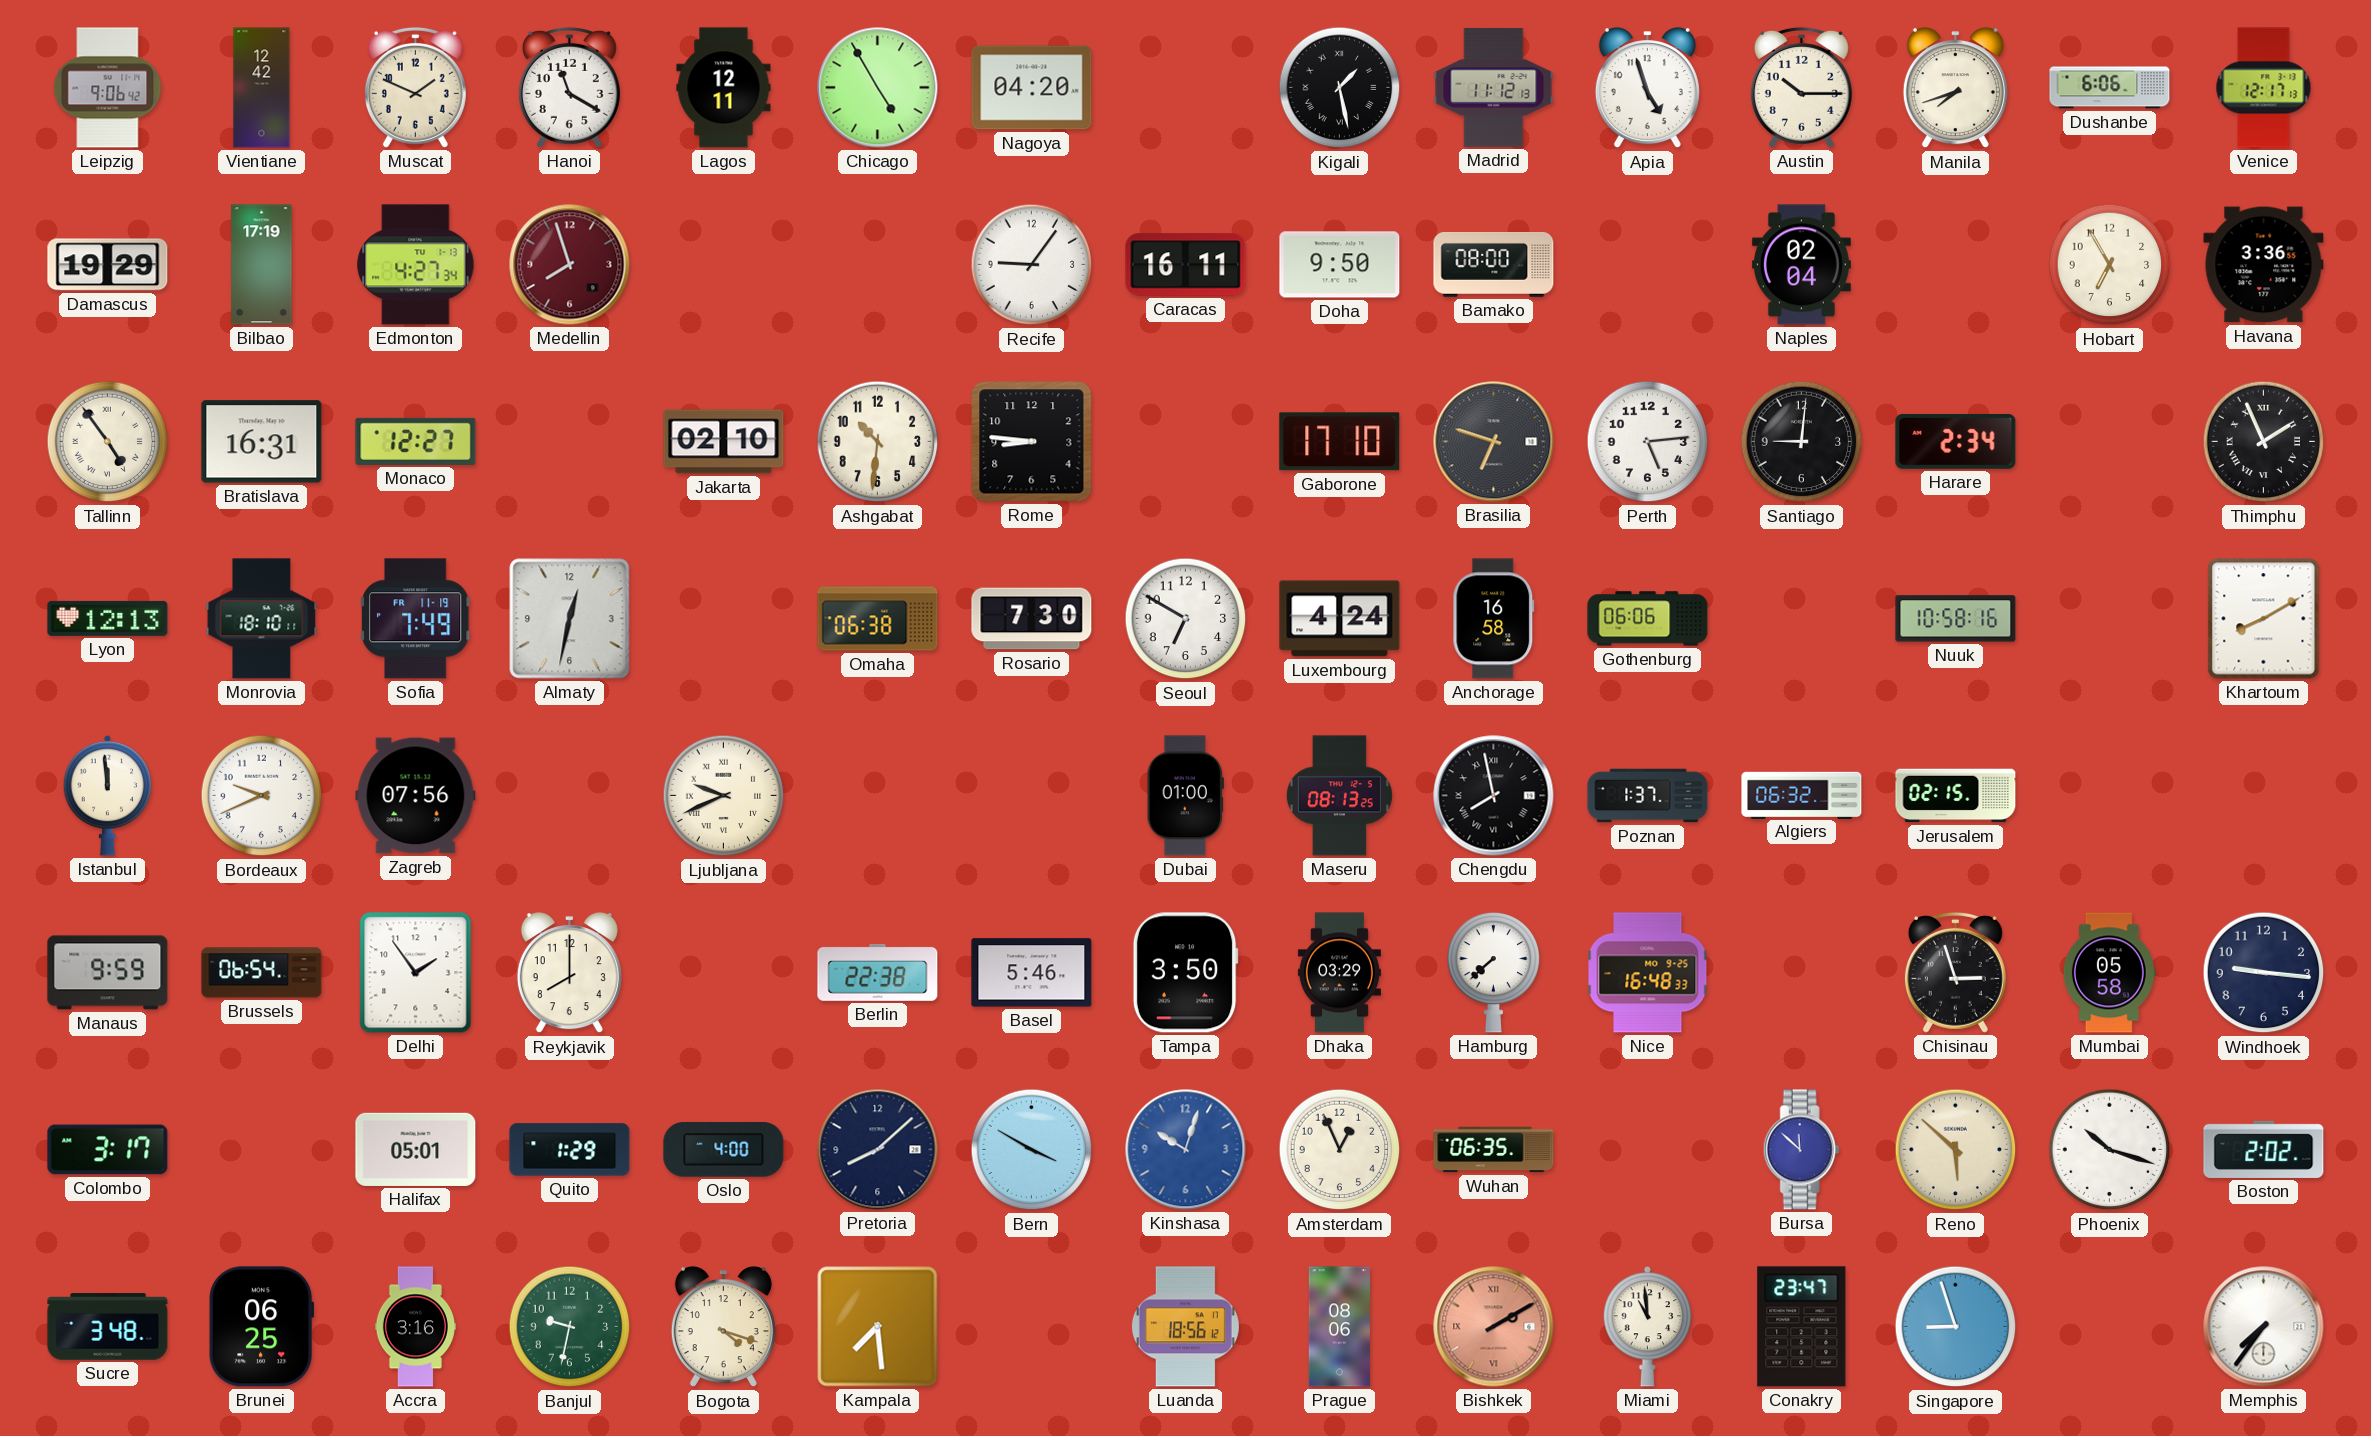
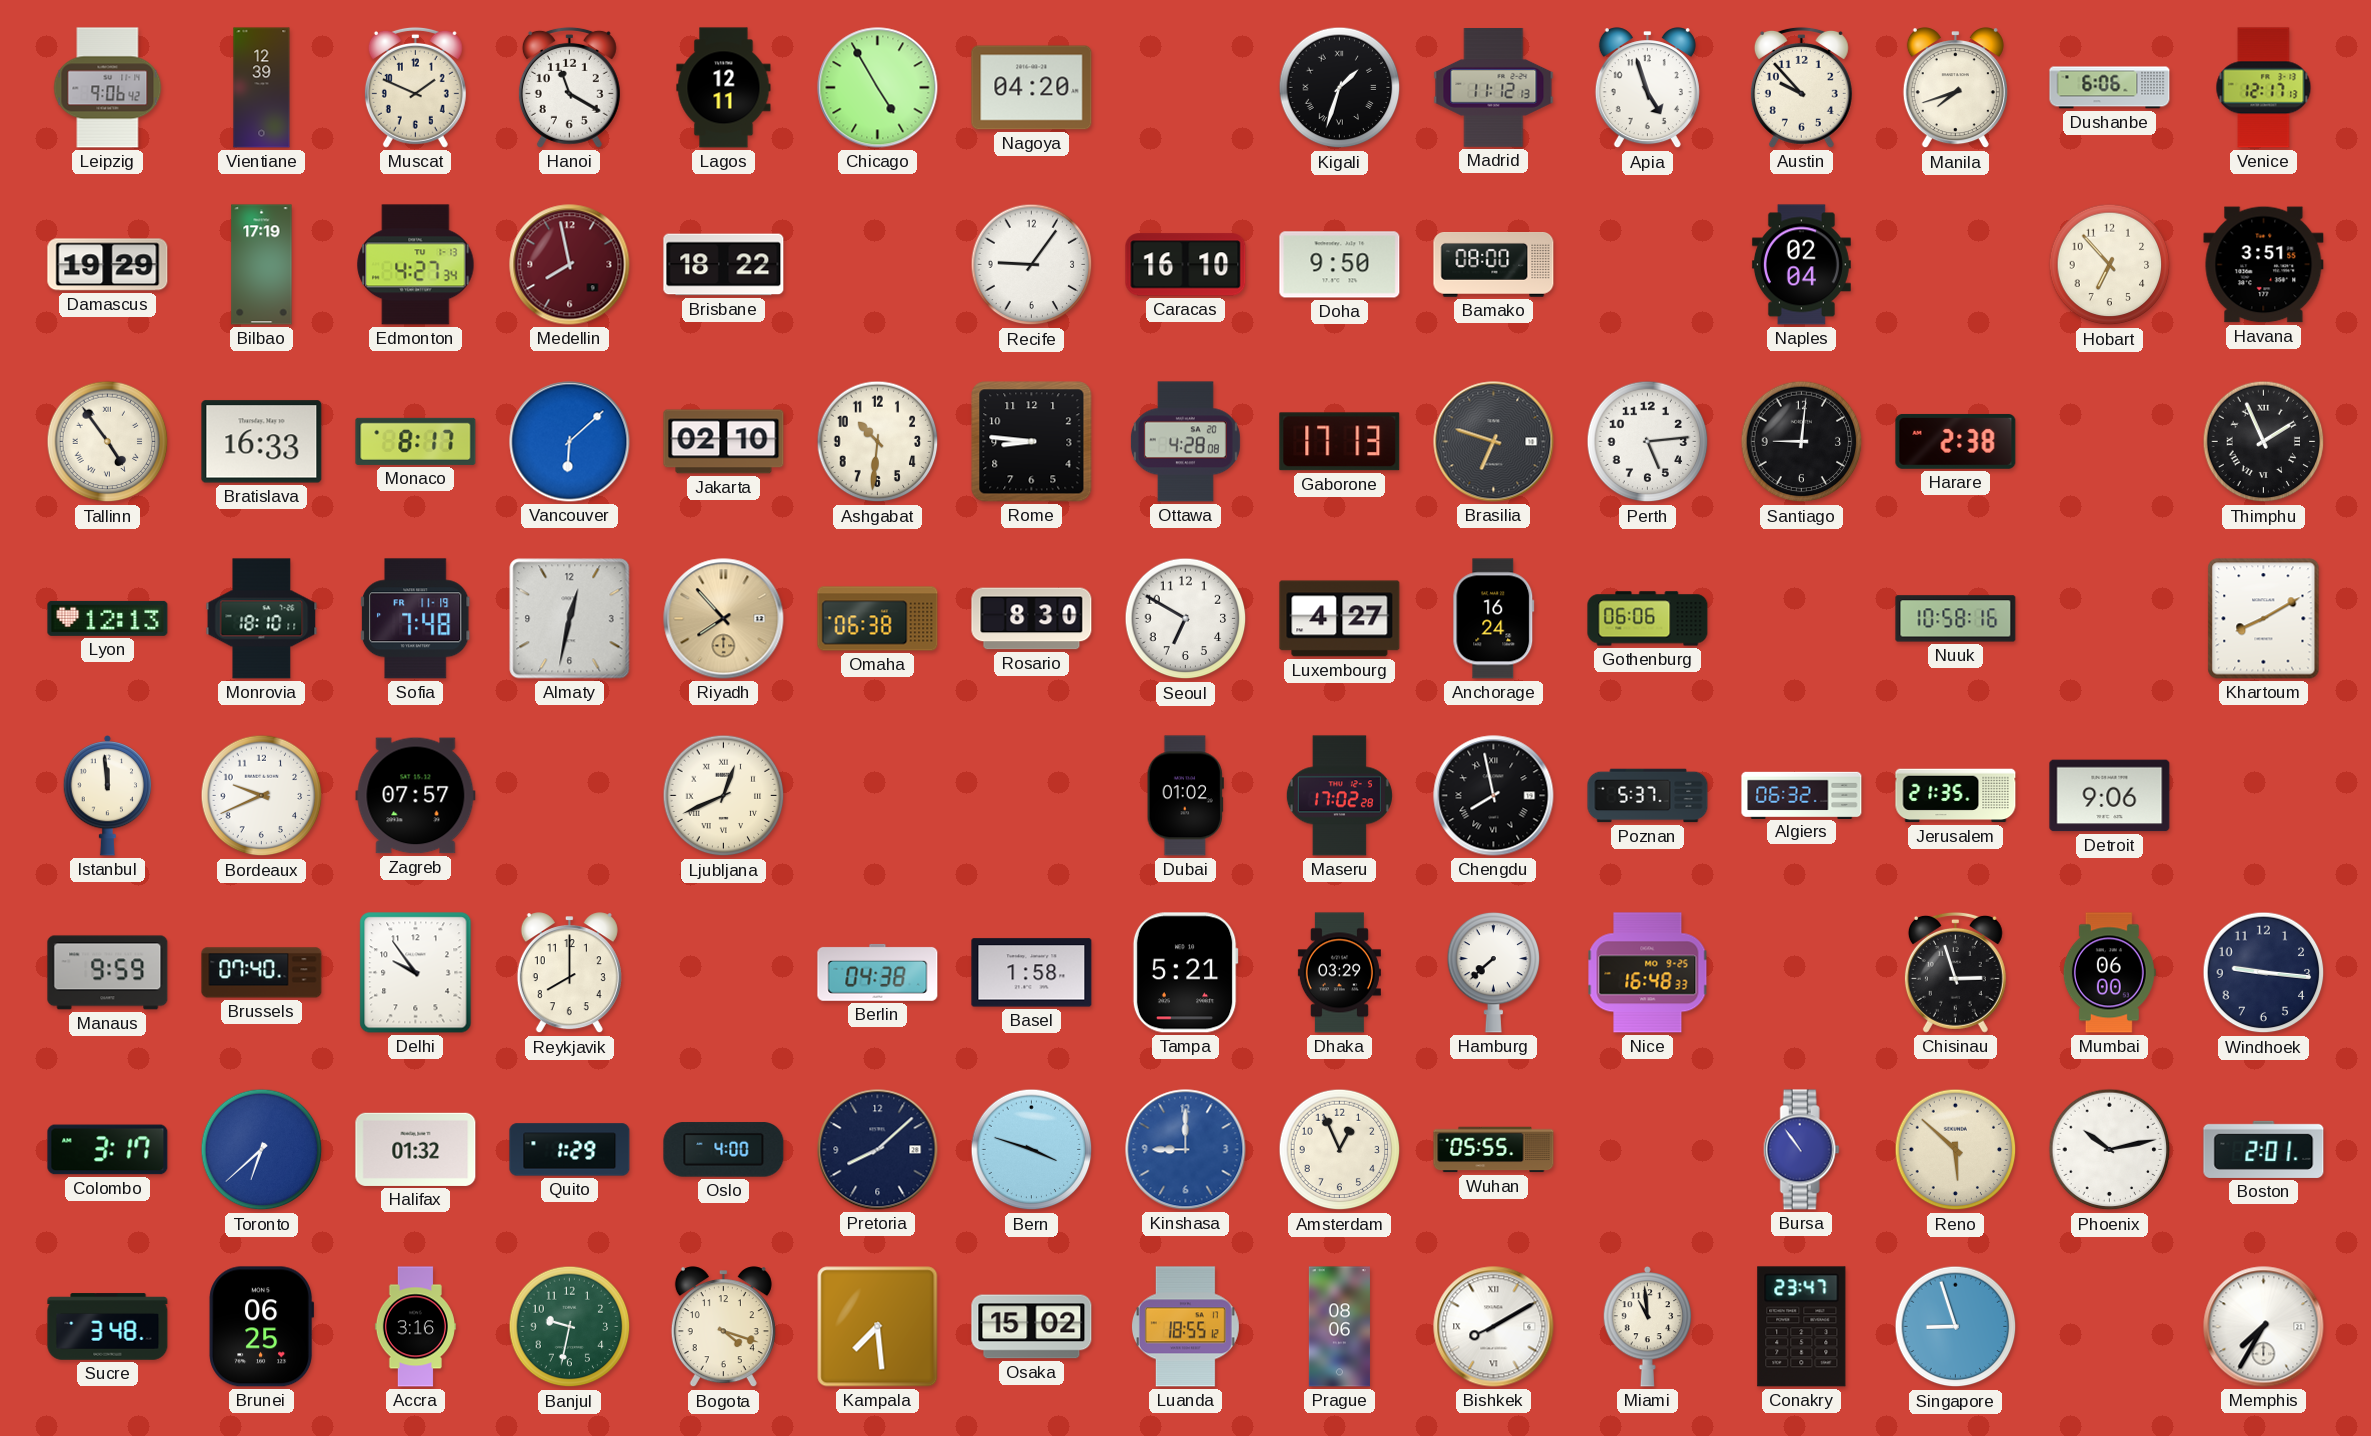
Vientiane: 12:42 -> 12:39 (262, 88)
Kigali: 1:28 -> 1:33 (1340, 88)
Austin: 10:15 -> 9:53 (1801, 87)
Medellin: 7:57 -> 7:58 (570, 265)
Brisbane: none -> 18:22 (724, 265)
Caracas: 16:11 -> 16:10 (1186, 265)
Hobart: 6:55 -> 6:53 (2110, 265)
Havana: 3:36 -> 3:51 (2264, 265)
Bratislava: 16:31 -> 16:33 (262, 442)
Monaco: 12:27 -> 8:17 (416, 441)
Vancouver: none -> 6:08 (570, 442)
Ottawa: none -> 4:28 (1185, 442)
Gaborone: 17:10 -> 17:13 (1340, 442)
Harare: 2:34 -> 2:38 (1956, 441)
Sofia: 7:49 -> 7:48 (416, 619)
Riyadh: none -> 7:53 (724, 619)
Rosario: 7:30 -> 8:30 (1032, 619)
Luxembourg: 4:24 -> 4:27 (1340, 619)
Anchorage: 16:58 -> 16:24 (1494, 619)
Zagreb: 07:56 -> 07:57 (416, 796)
Ljubljana: 9:41 -> 12:41 (724, 796)
Dubai: 01:00 -> 01:02 (1185, 796)
Maseru: 08:13 -> 17:02 (1339, 796)
Poznan: 1:37 -> 5:37 (1648, 796)
Jerusalem: 02:15 -> 21:35 (1956, 796)
Detroit: none -> 9:06 (2110, 796)
Brussels: 06:54 -> 07:40 (262, 973)
Delhi: 1:54 -> 9:54 (416, 973)
Berlin: 22:38 -> 04:38 (878, 972)
Basel: 5:46 -> 1:58 (1032, 973)
Tampa: 3:50 -> 5:21 (1185, 973)
Mumbai: 05:58 -> 06:00 (2109, 973)
Toronto: none -> 6:38 (262, 1150)
Halifax: 05:01 -> 01:32 (416, 1149)
Bern: 3:50 -> 3:48 (1032, 1150)
Kinshasa: 10:03 -> 9:00 (1186, 1150)
Wuhan: 06:35 -> 05:55 (1494, 1150)
Bursa: 11:52 -> 10:54 (1801, 1150)
Phoenix: 10:18 -> 10:13 (2110, 1150)
Boston: 2:02 -> 2:01 (2264, 1149)
Osaka: none -> 15:02 (1032, 1327)
Luanda: 18:56 -> 18:55 (1185, 1327)
Bishkek: 2:10 -> 8:10 (1494, 1327)
Bishkek dial: salmon -> white (1494, 1327)
Memphis: 7:36 -> 7:35 (2264, 1327)
